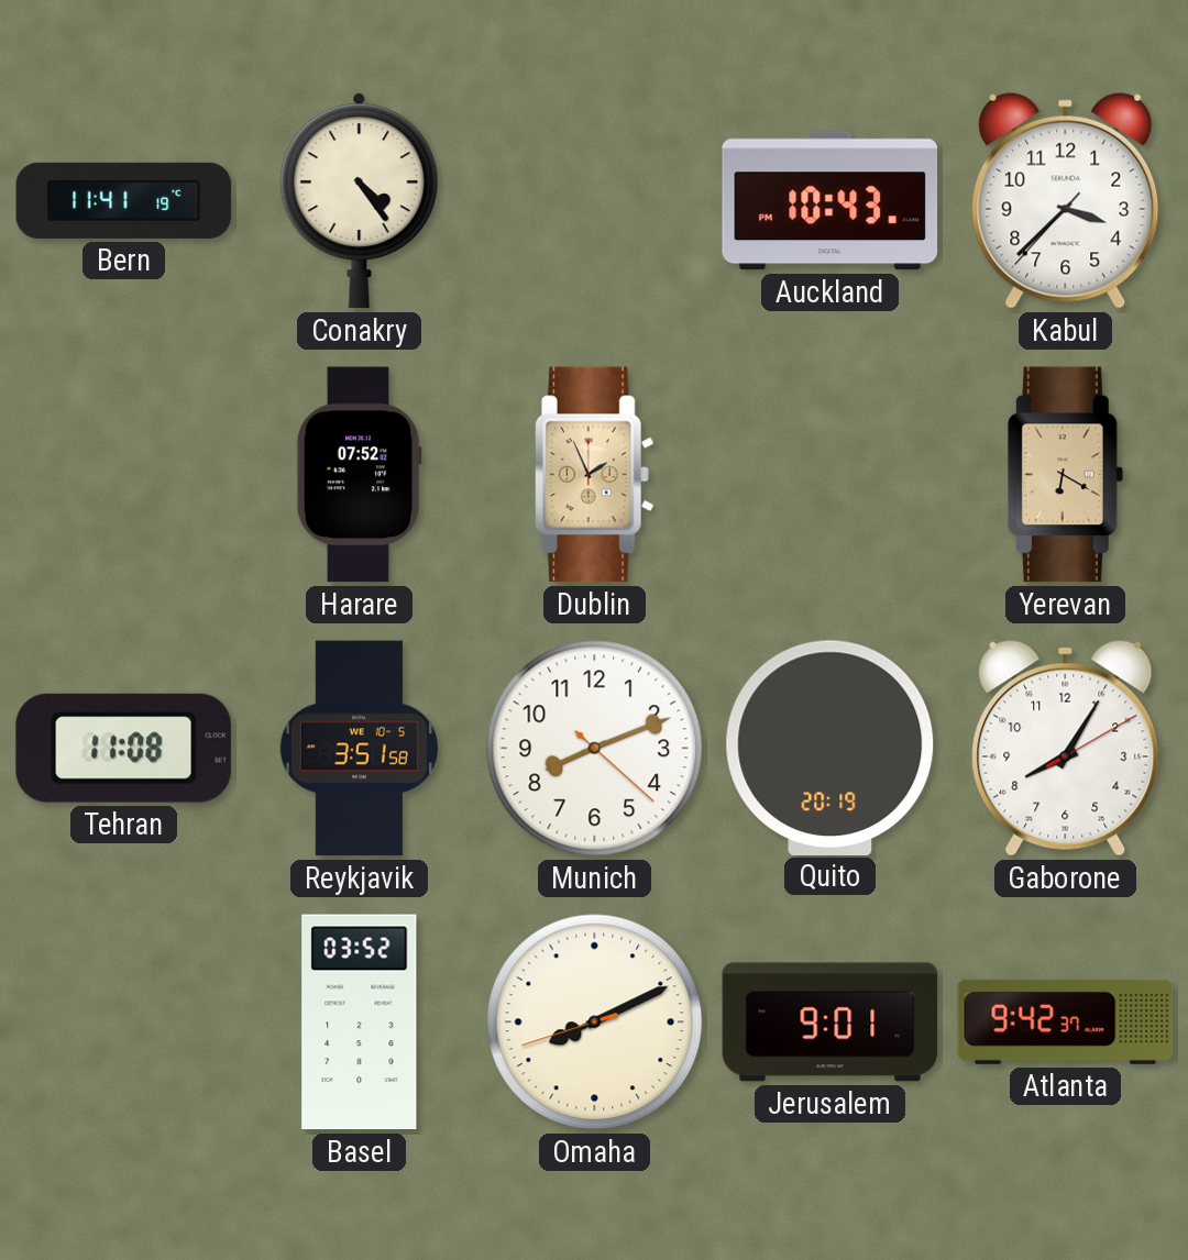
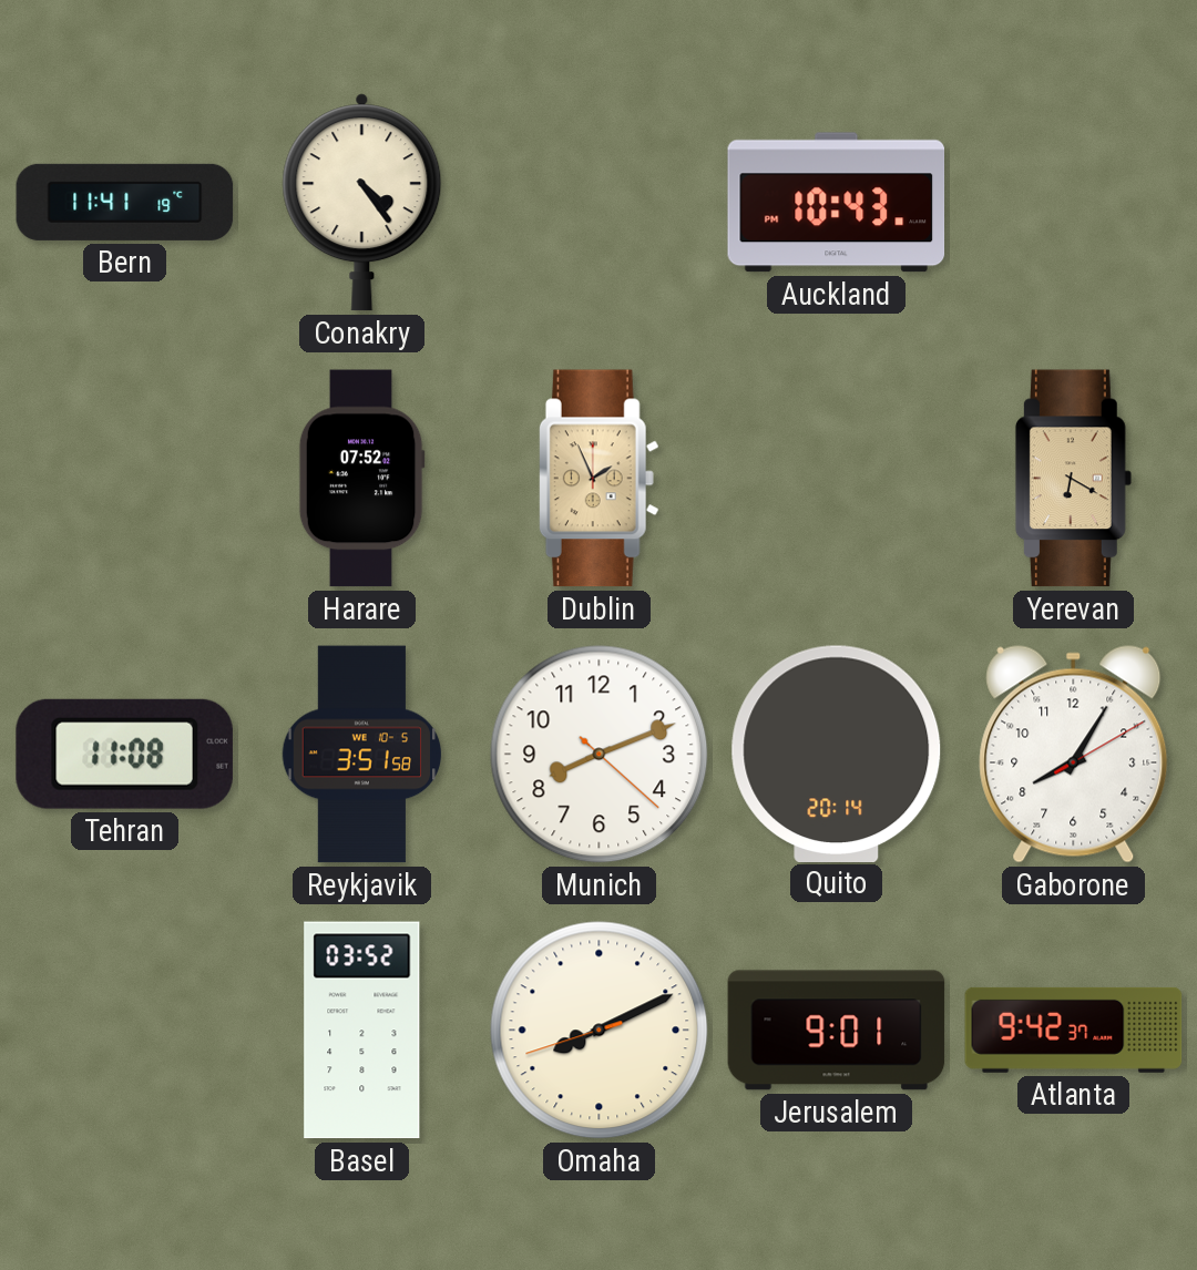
Kabul: 3:37 -> none (1066, 201)
Quito: 20:19 -> 20:14 (837, 754)
